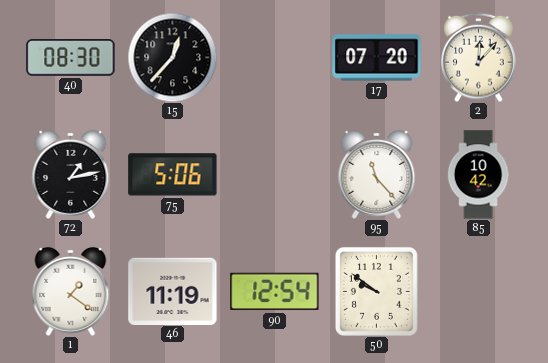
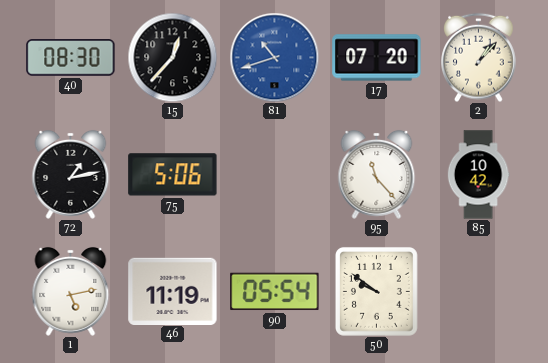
81: none -> 10:42 (274, 57)
2: 12:07 -> 1:07 (479, 57)
1: 1:21 -> 5:13 (71, 291)
90: 12:54 -> 05:54 (275, 292)
